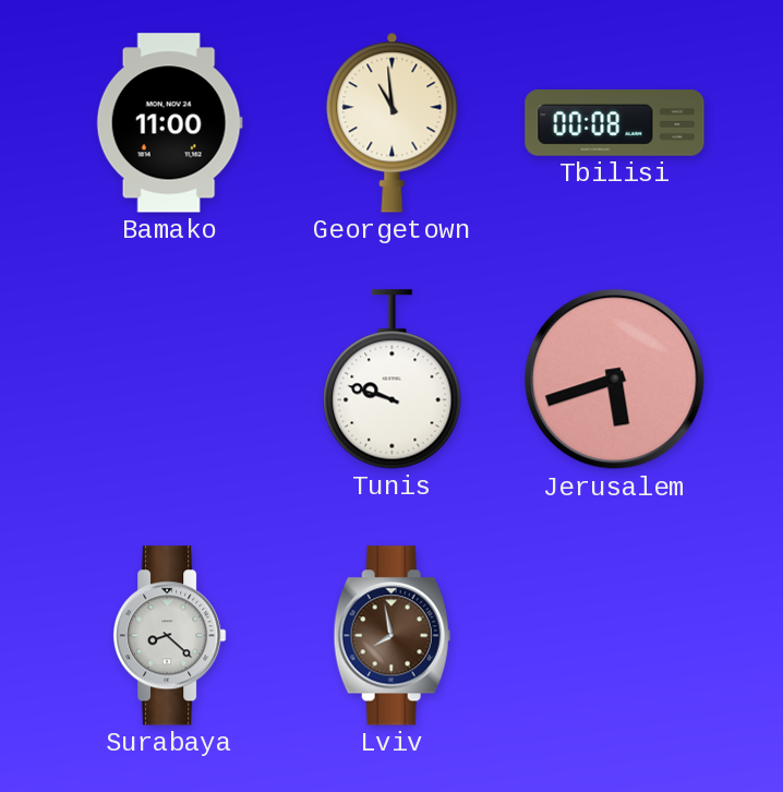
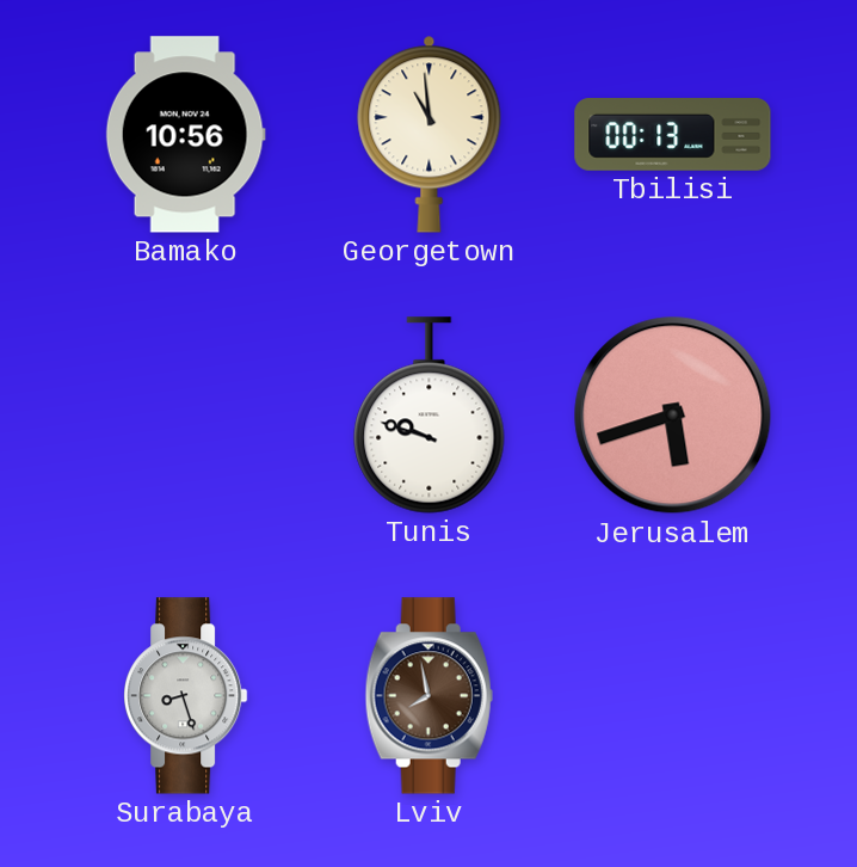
Bamako: 11:00 -> 10:56 (185, 135)
Tbilisi: 00:08 -> 00:13 (673, 135)
Surabaya: 8:22 -> 8:27 (186, 696)
